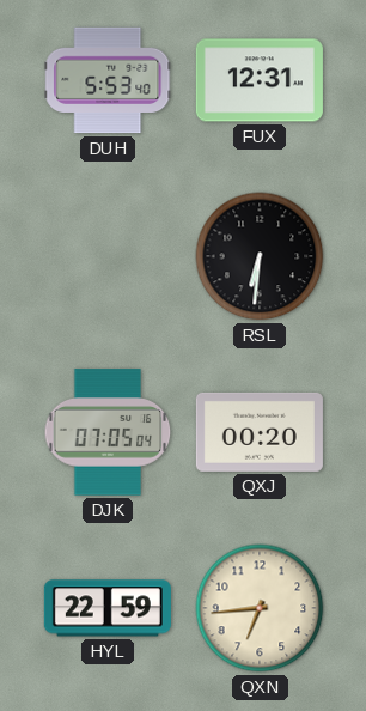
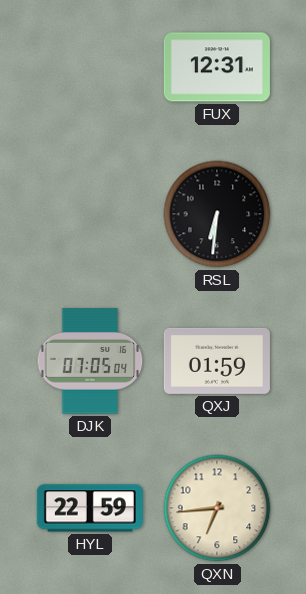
DUH: 5:53 -> none (108, 80)
QXJ: 00:20 -> 01:59 (217, 361)
